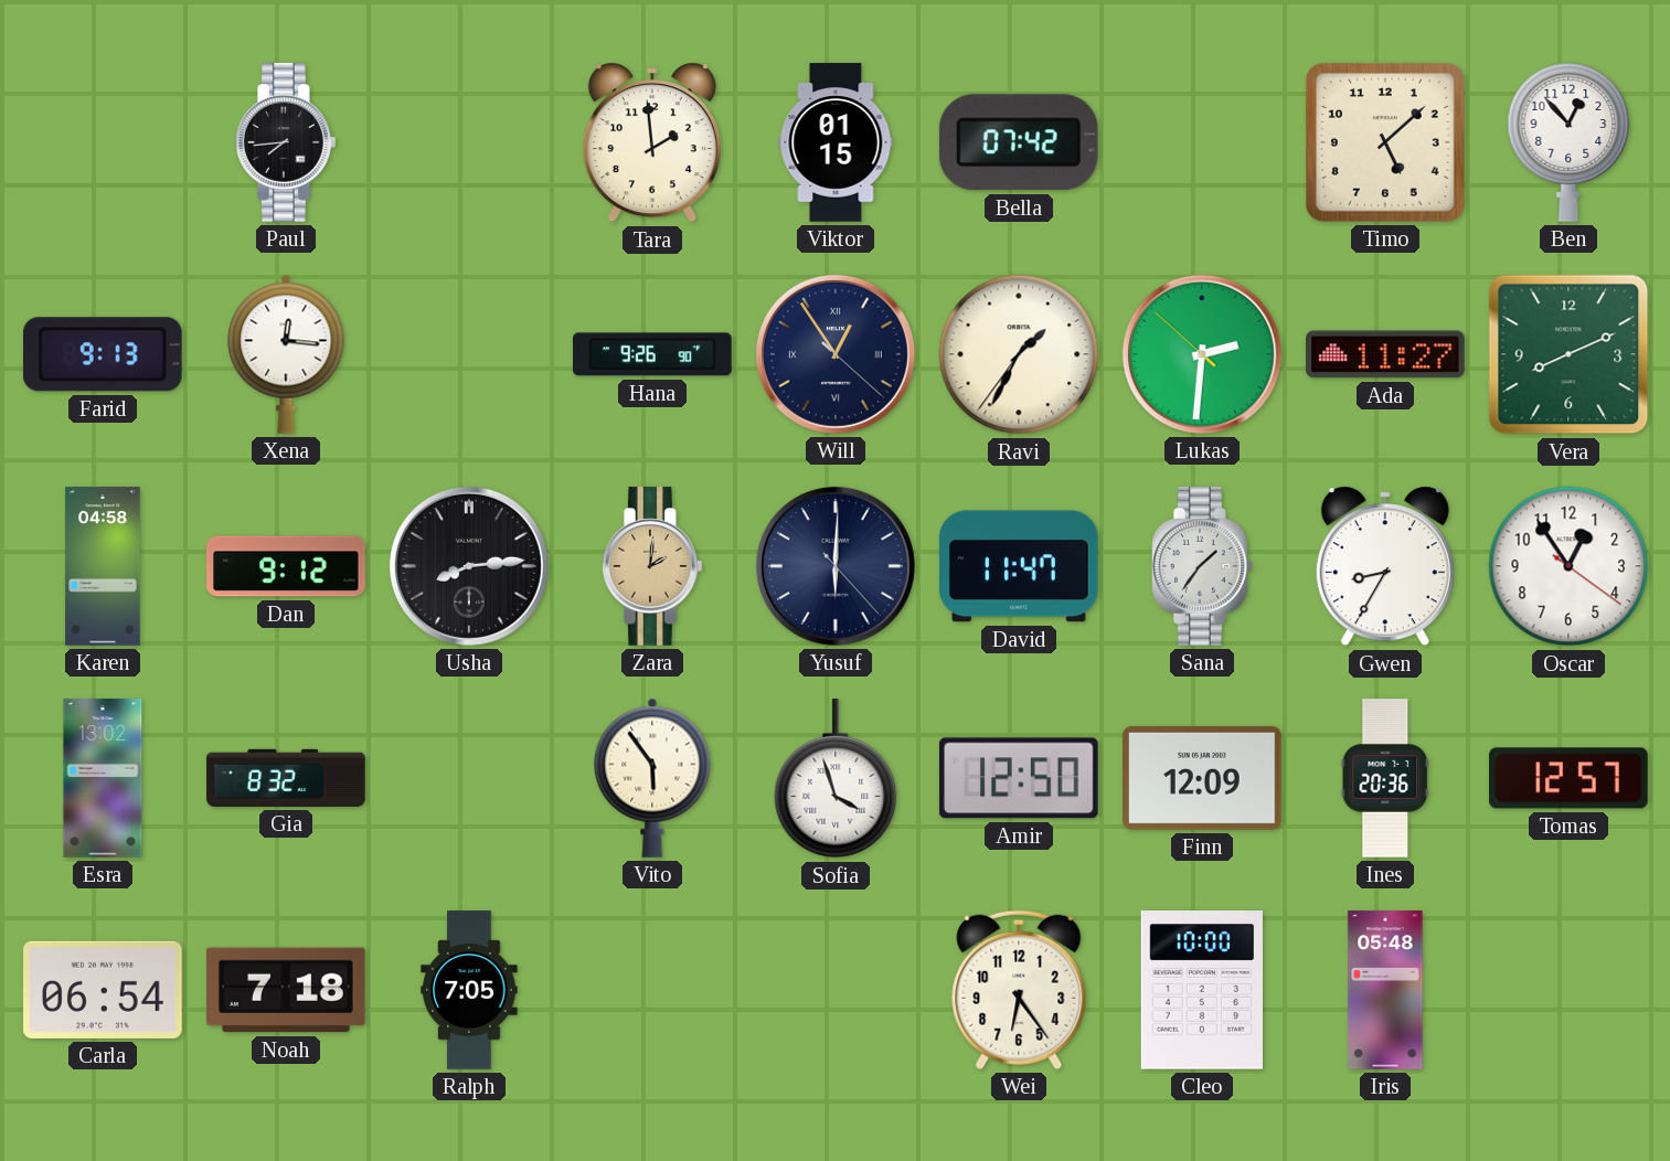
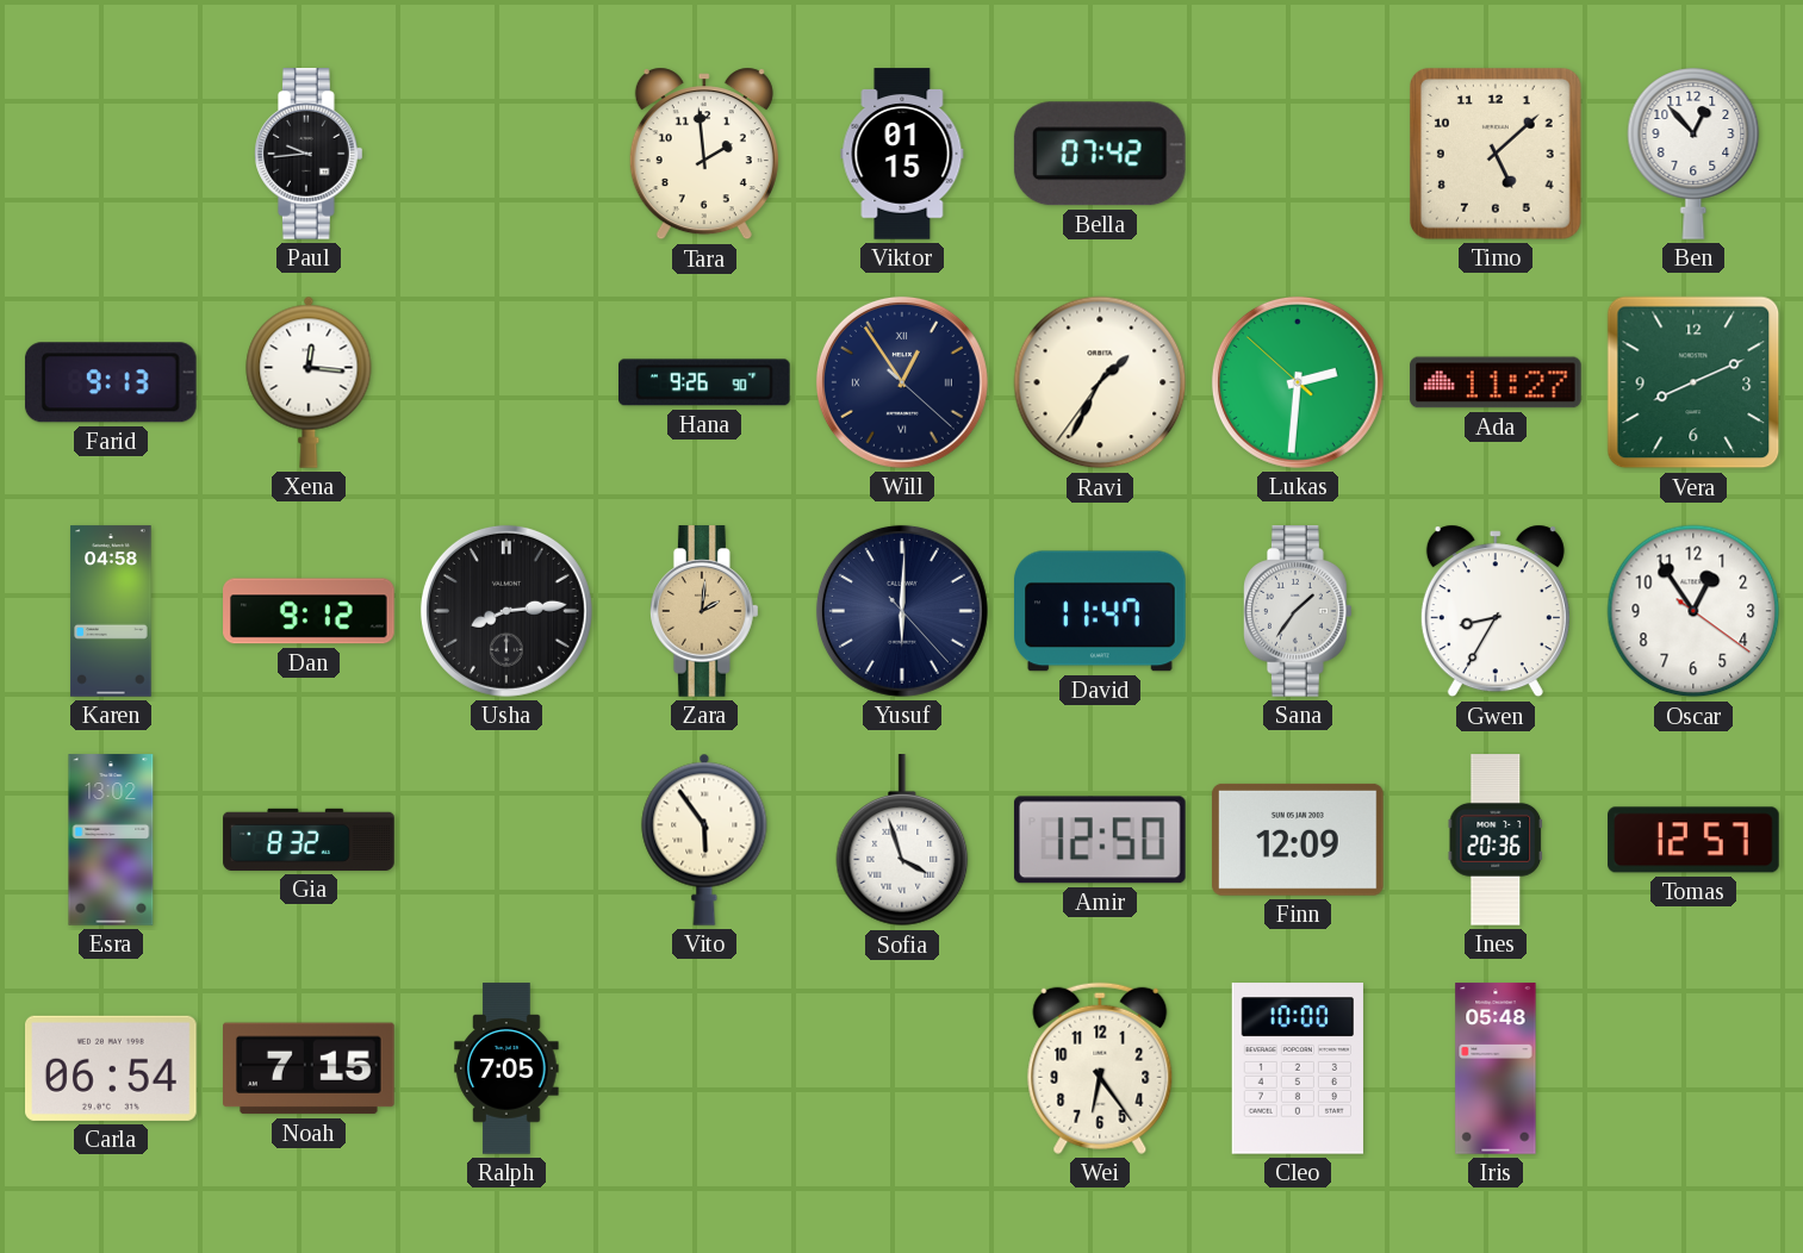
Paul: 7:44 -> 9:44 (310, 154)
Noah: 7:18 -> 7:15 (310, 1068)
